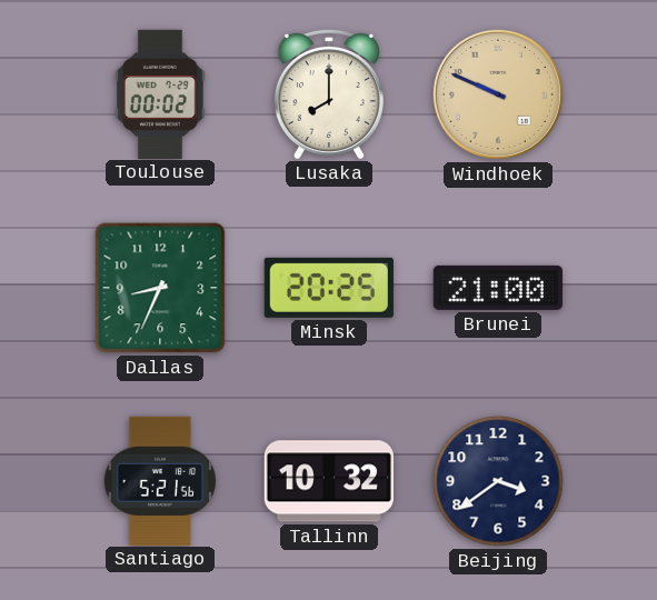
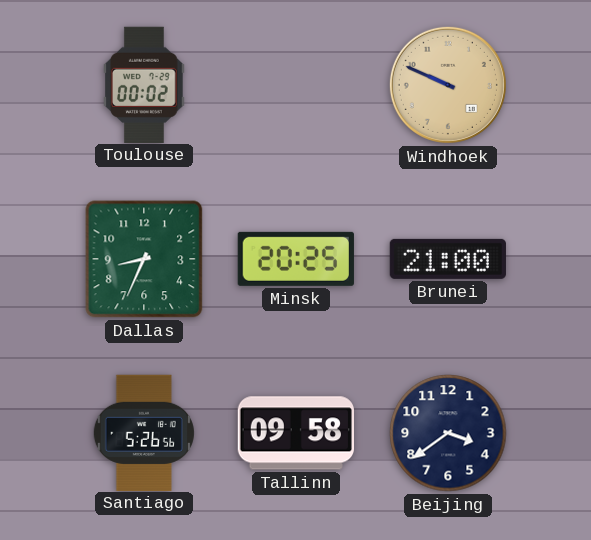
Lusaka: 8:00 -> none (329, 93)
Santiago: 5:21 -> 5:26 (144, 432)
Tallinn: 10:32 -> 09:58 (295, 433)
